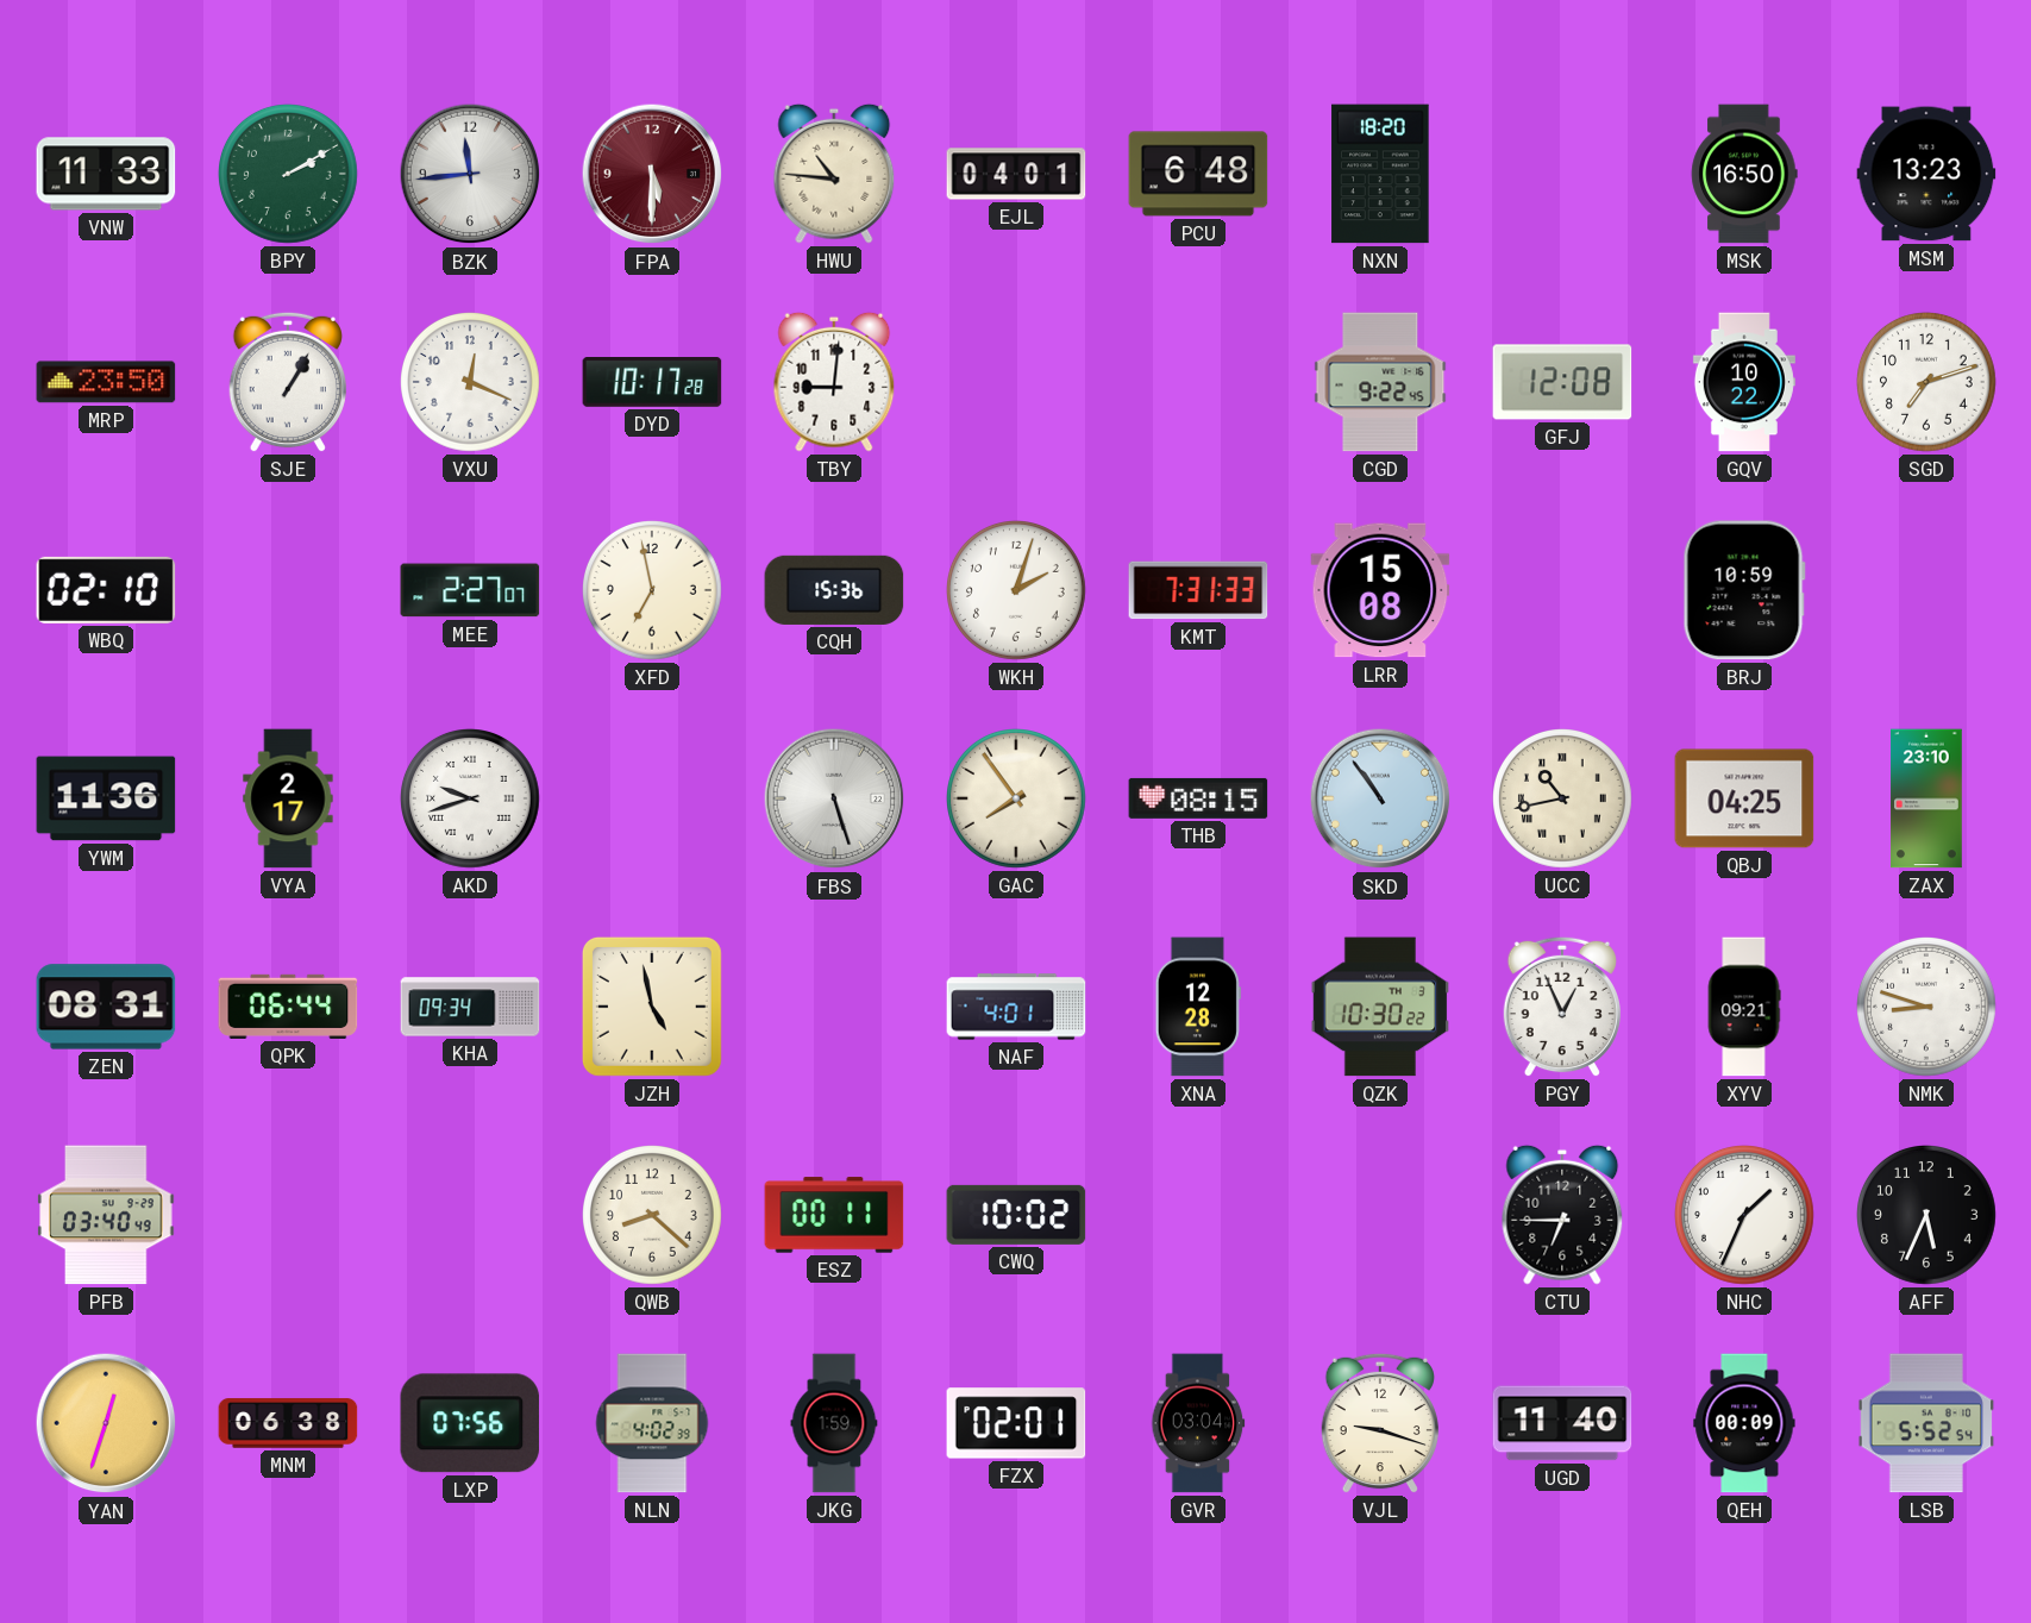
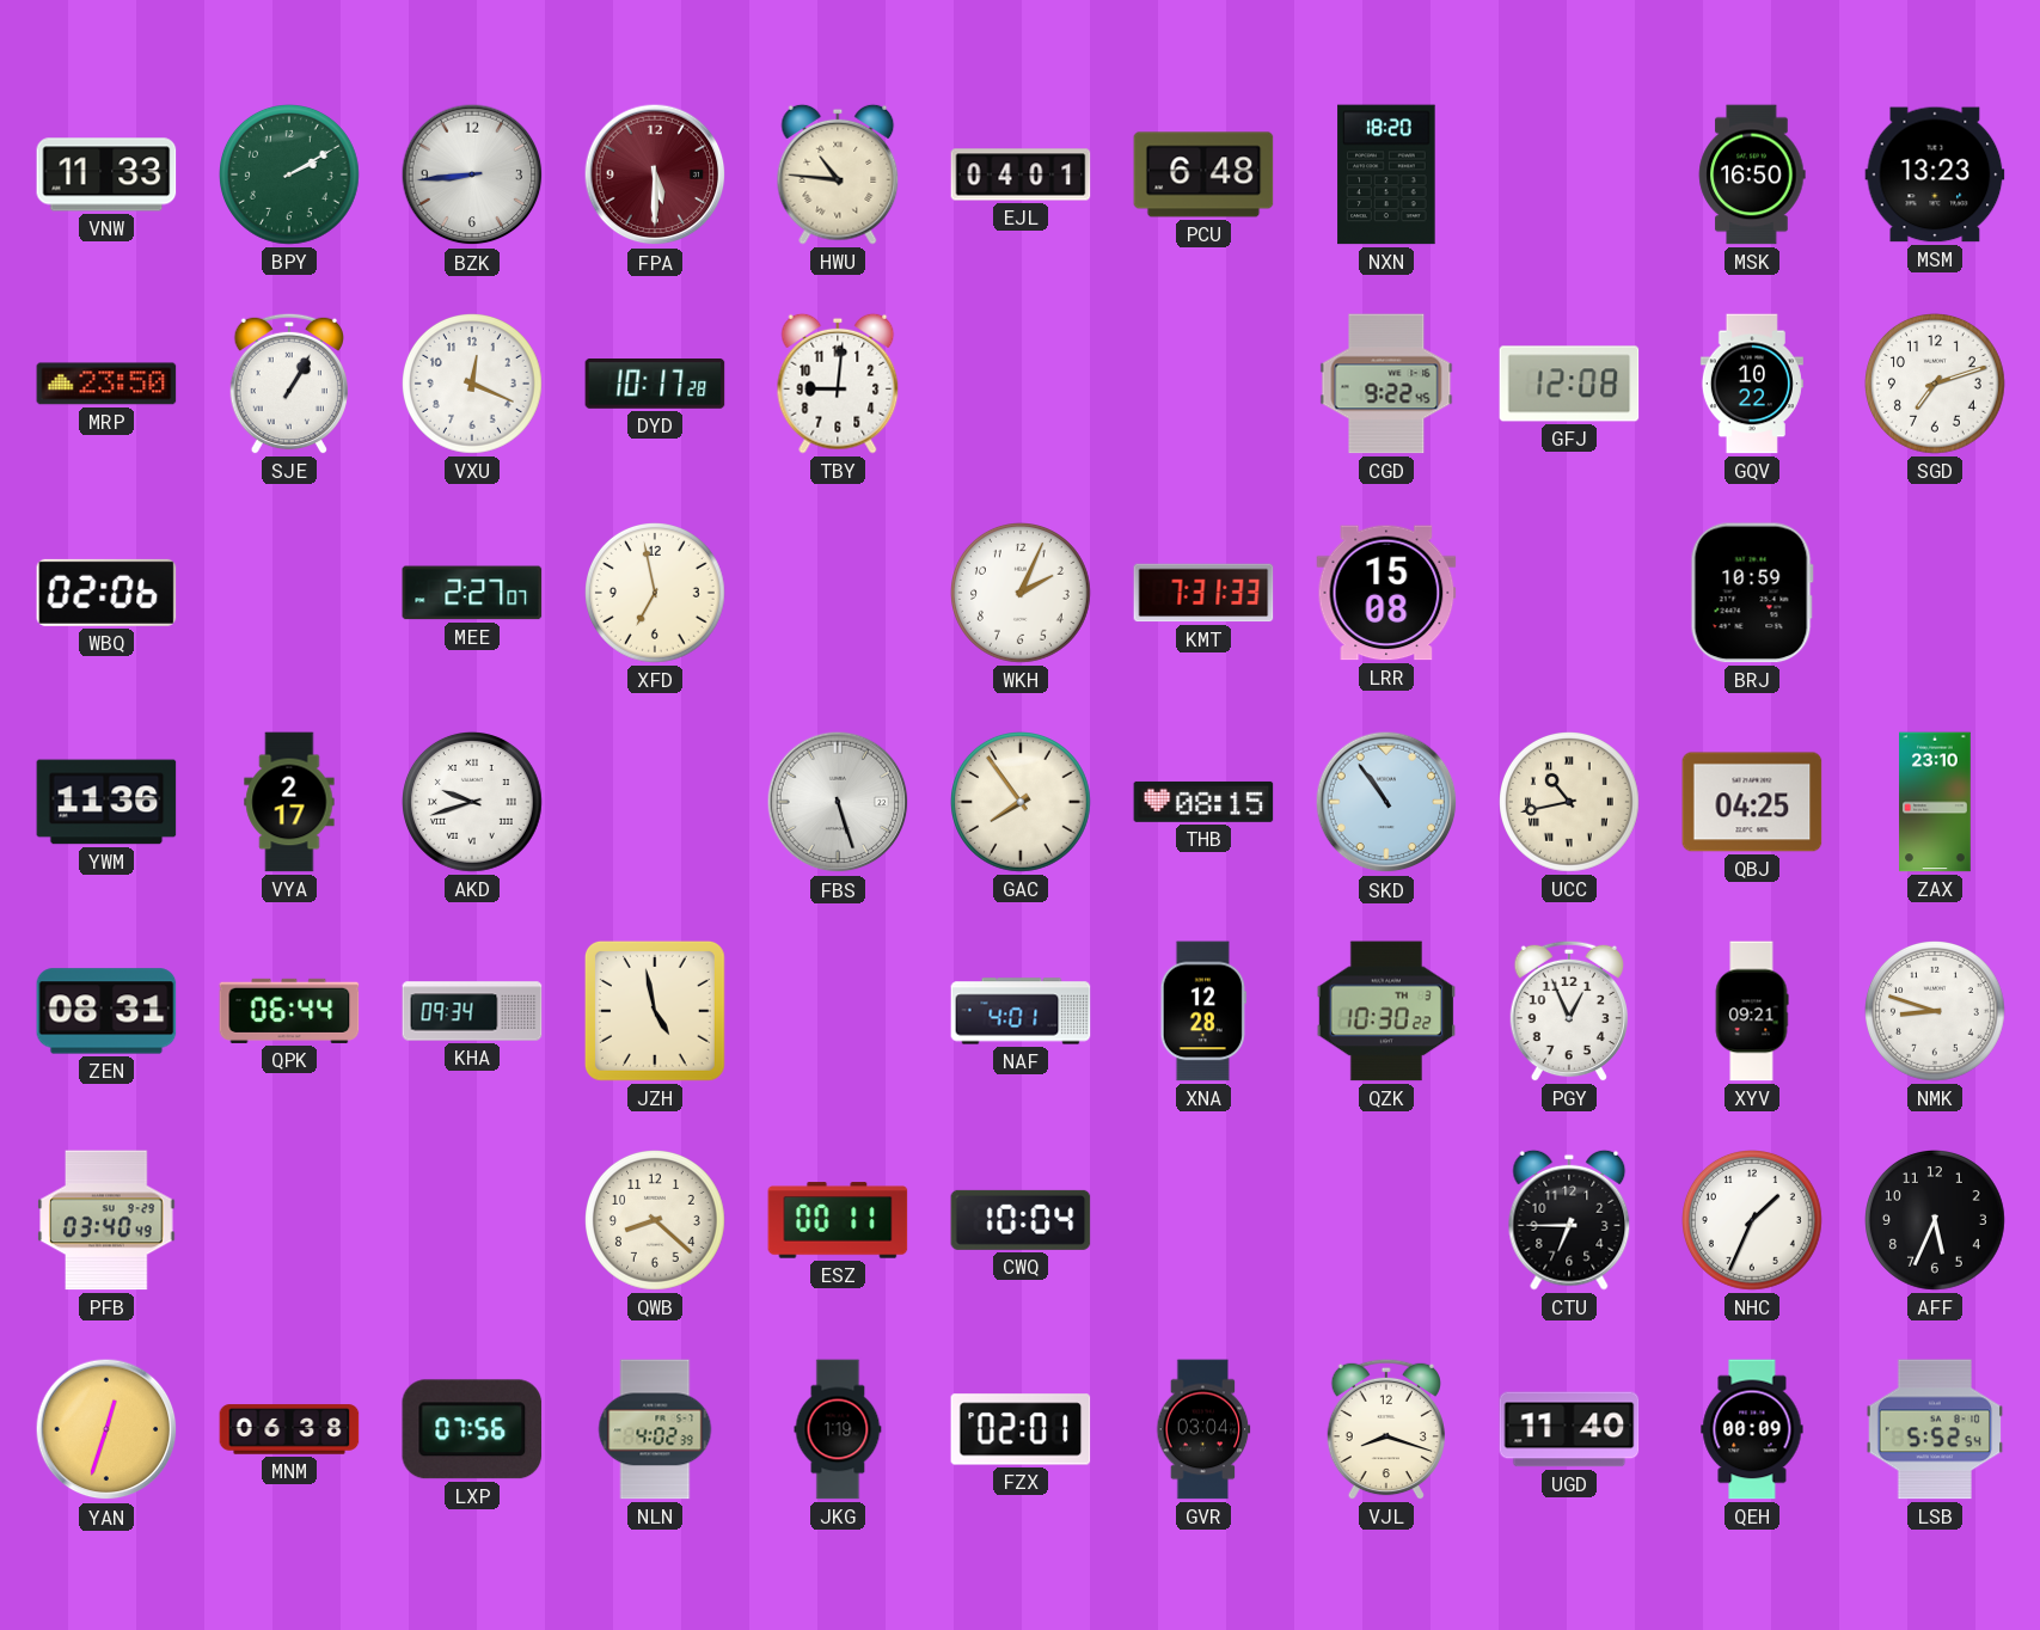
BZK: 11:44 -> 8:44 (472, 174)
WBQ: 02:10 -> 02:06 (106, 593)
CQH: 15:36 -> none (834, 590)
WKH: 2:03 -> 2:04 (1022, 594)
CWQ: 10:02 -> 10:04 (1021, 1220)
JKG: 1:59 -> 1:19 (838, 1429)
VJL: 9:18 -> 8:18 (1385, 1429)
